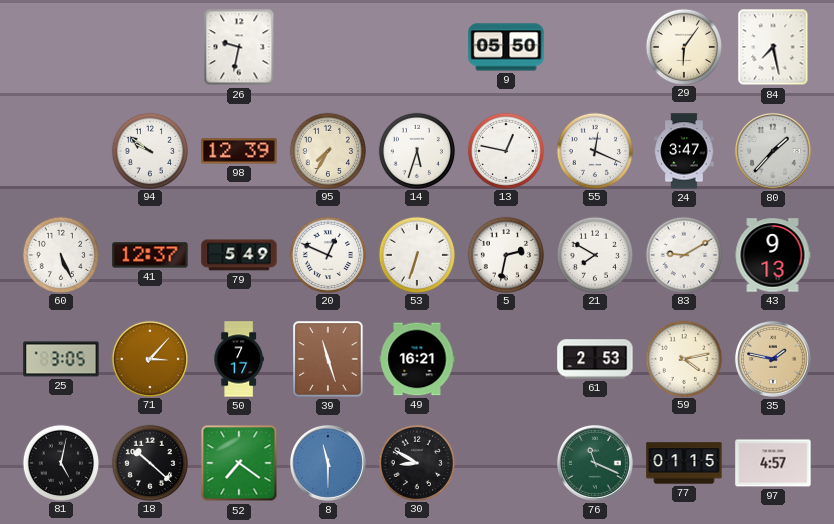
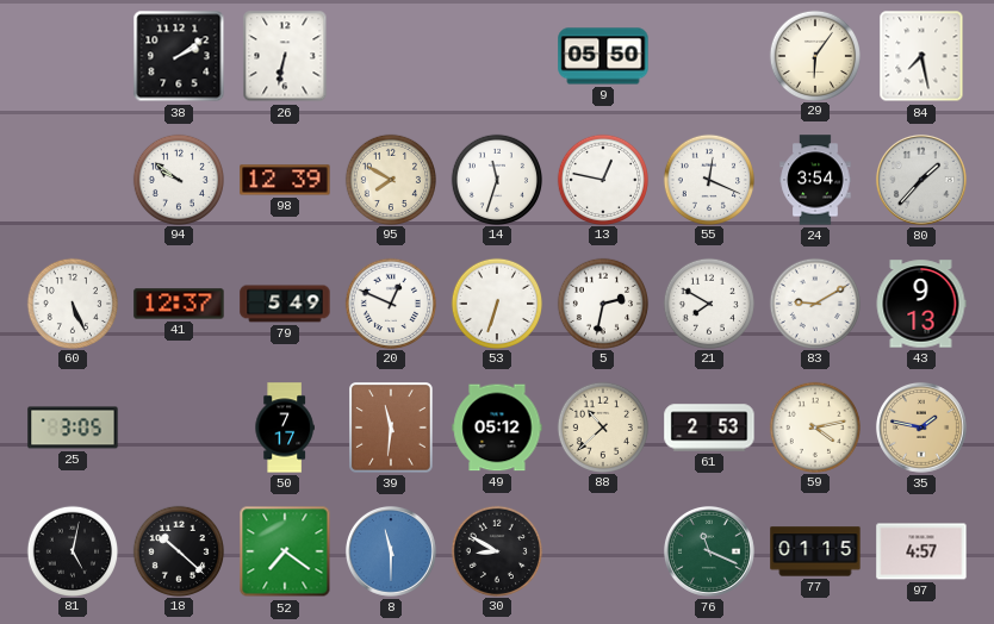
38: none -> 2:09 (179, 56)
26: 9:32 -> 6:32 (285, 56)
95: 7:35 -> 7:50 (390, 179)
14: 5:33 -> 11:33 (496, 179)
24: 3:47 -> 3:54 (815, 180)
71: 3:07 -> none (149, 358)
39: 11:27 -> 11:31 (391, 428)
49: 16:21 -> 05:12 (497, 428)
88: none -> 10:38 (602, 426)
